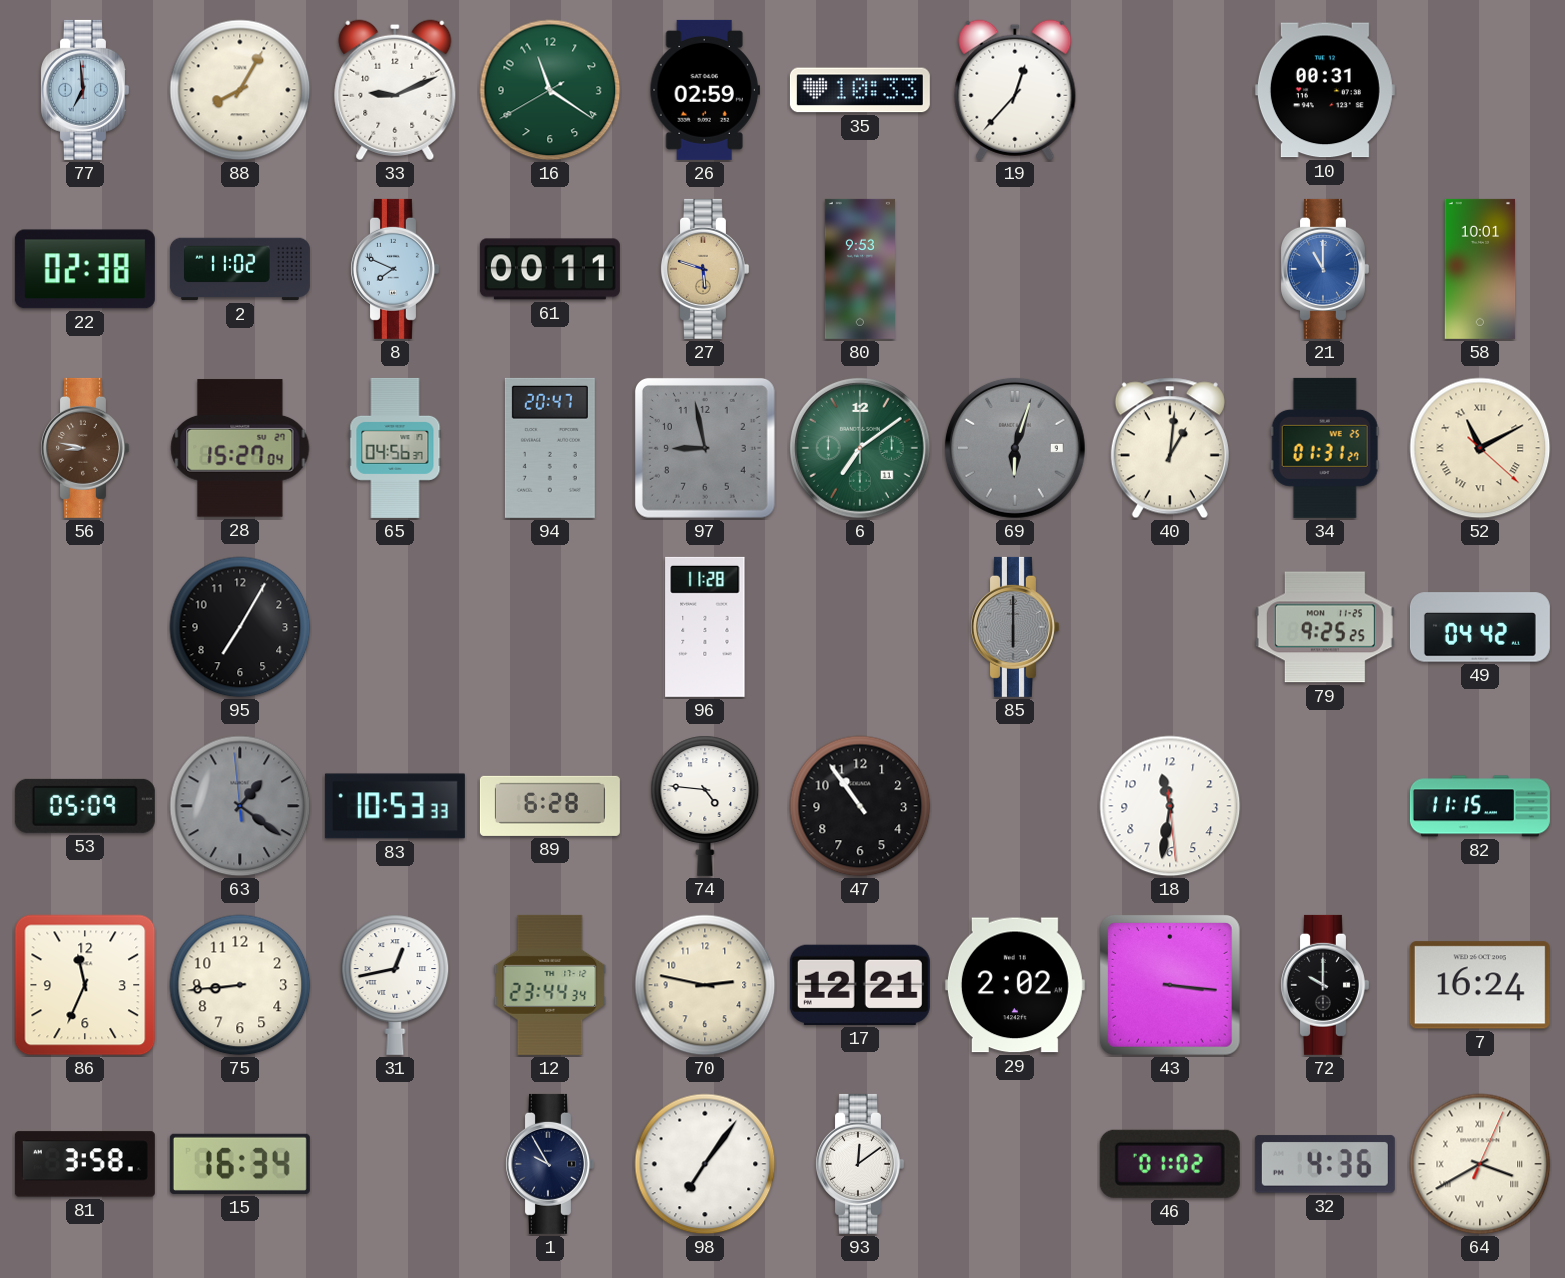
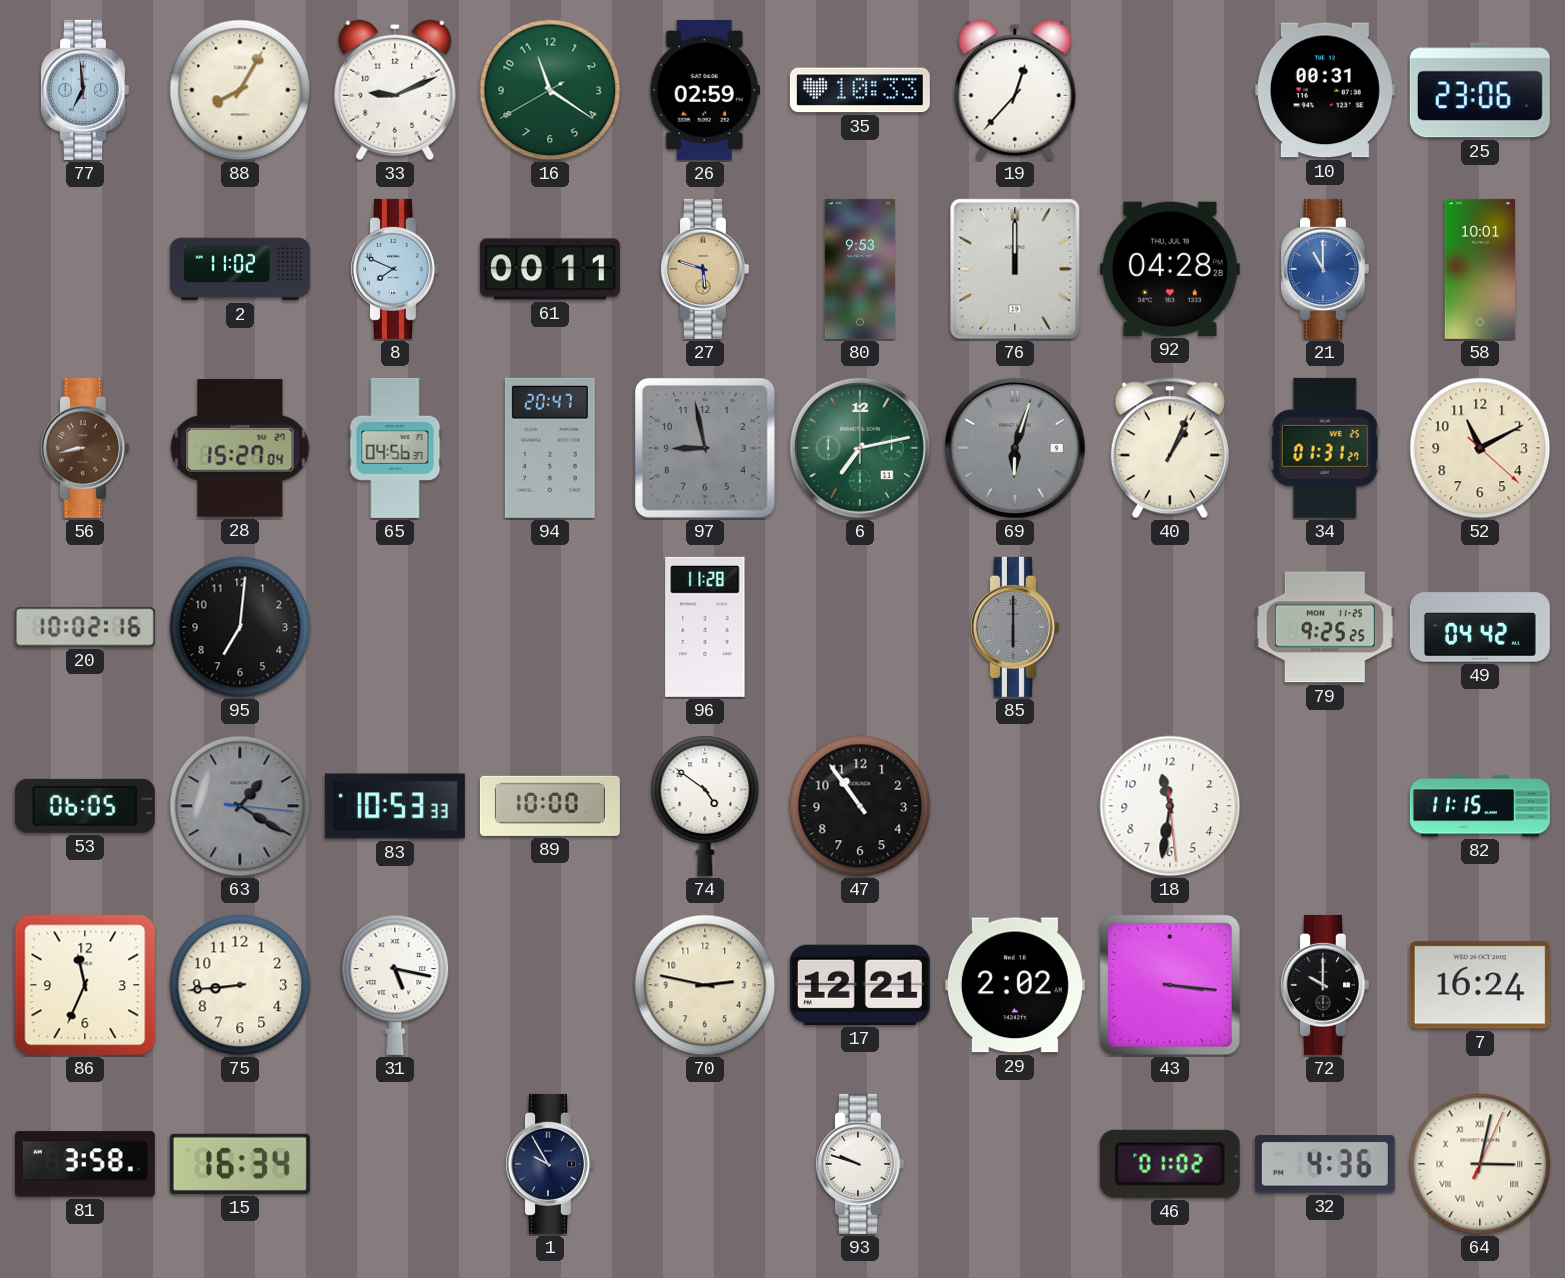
25: none -> 23:06 (1480, 90)
22: 02:38 -> none (85, 269)
76: none -> 12:00 (1015, 269)
92: none -> 04:28 (1170, 269)
56: 8:47 -> 8:43 (84, 448)
6: 7:09 -> 7:13 (860, 448)
40: 1:01 -> 1:04 (1170, 448)
52 numerals: Roman -> Arabic (1480, 448)
20: none -> 10:02 (85, 627)
95: 7:05 -> 7:01 (240, 627)
53: 05:09 -> 06:05 (85, 806)
63: 1:20:59 -> 1:20:16 (240, 806)
89: 6:28 -> 10:00 (550, 806)
74: 4:46 -> 4:51 (705, 806)
31: 12:43 -> 5:17 (395, 985)
12: 23:44 -> none (550, 985)
98: 7:06 -> none (705, 1164)
93: 12:09 -> 9:48 (859, 1164)
64: 3:40 -> 3:02 (1480, 1164)
